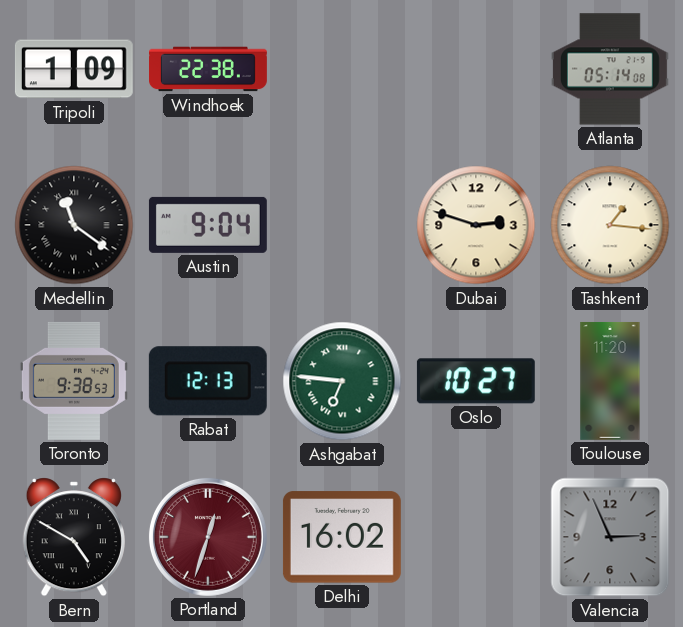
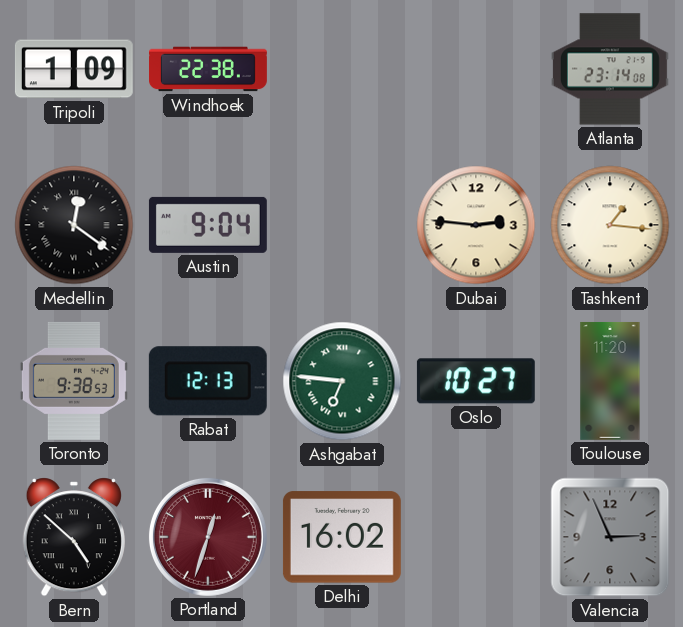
Atlanta: 05:14 -> 23:14 (610, 69)
Medellin: 11:21 -> 12:21 (74, 225)
Dubai: 2:48 -> 2:46 (476, 225)
Bern: 4:50 -> 4:52 (74, 537)
